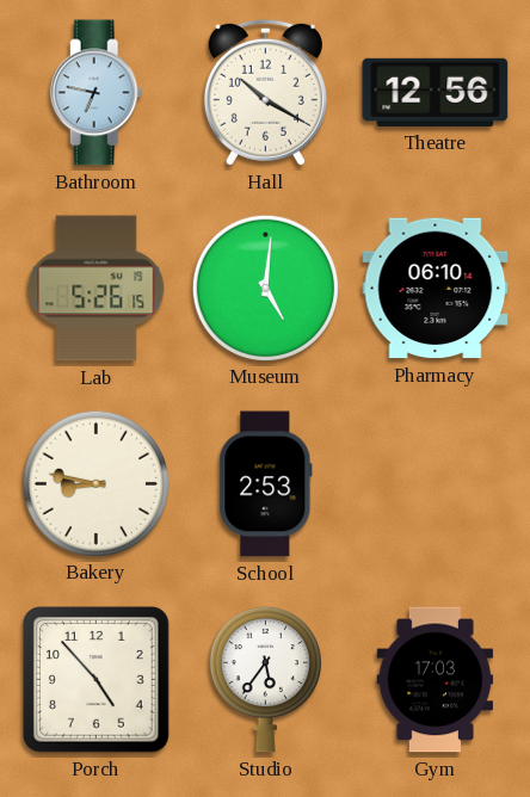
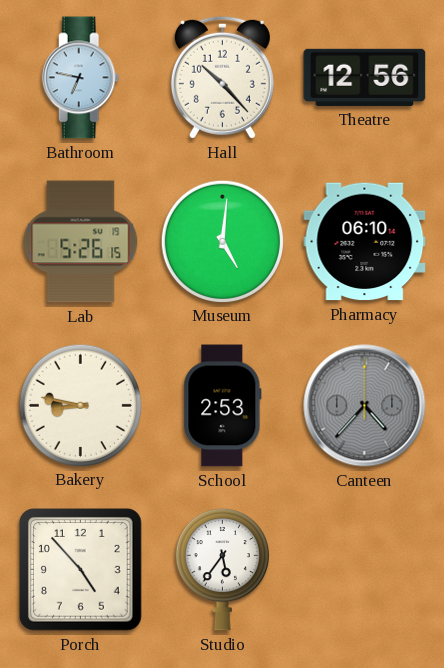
Hall: 10:20 -> 10:23 (222, 77)
Canteen: none -> 4:37 (365, 406)
Gym: 17:03 -> none (436, 680)
